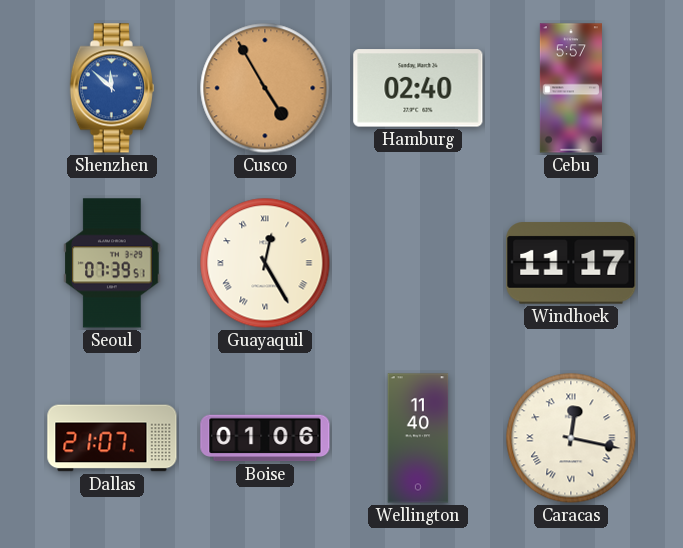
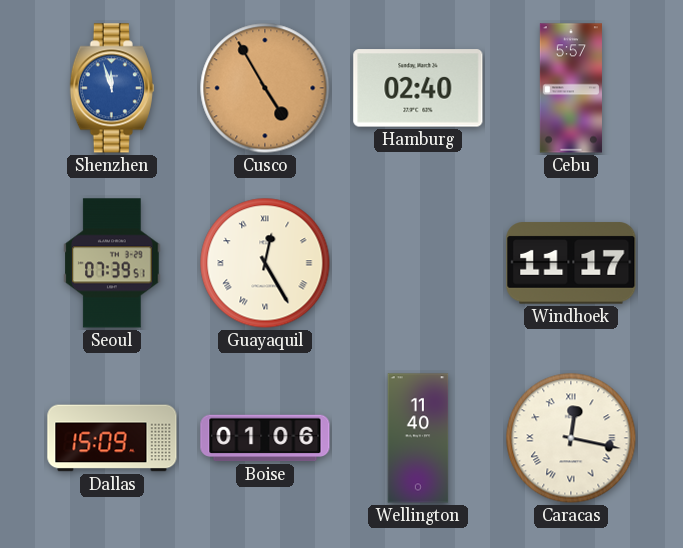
Shenzhen: 11:52 -> 11:57 (112, 88)
Dallas: 21:07 -> 15:09 (112, 438)
